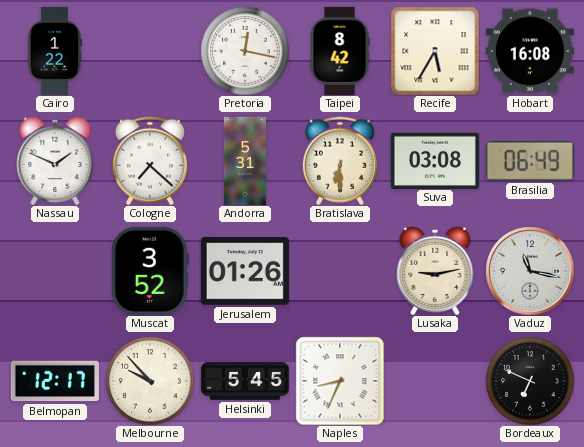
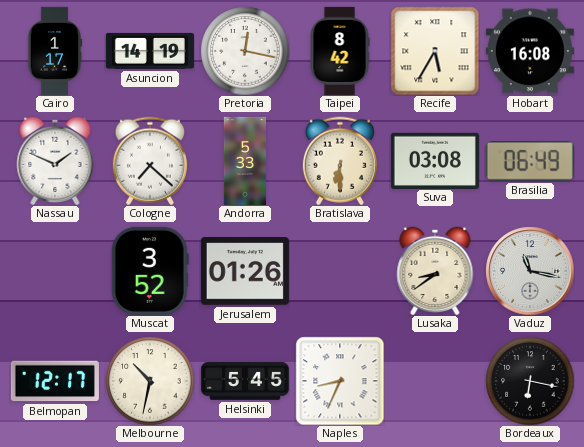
Cairo: 1:22 -> 1:17 (55, 51)
Asuncion: none -> 14:19 (150, 51)
Andorra: 5:31 -> 5:33 (244, 161)
Lusaka: 9:13 -> 8:39 (435, 271)
Melbourne: 9:53 -> 10:32 (150, 381)
Bordeaux: 6:49 -> 6:17 (530, 381)
